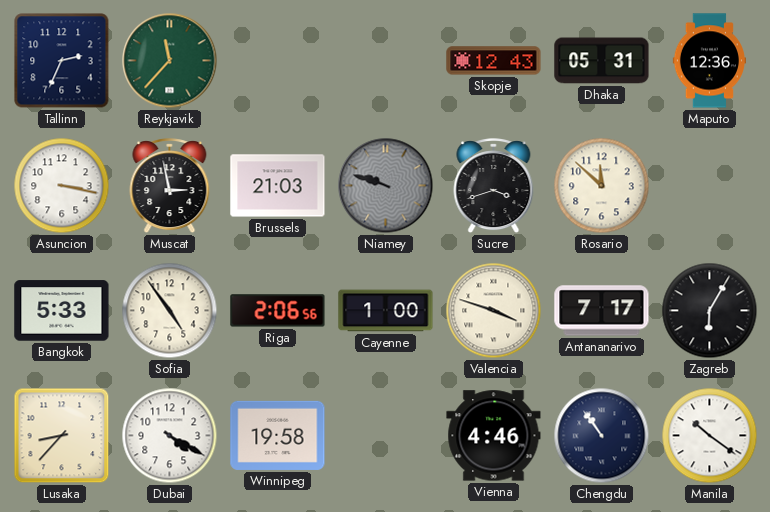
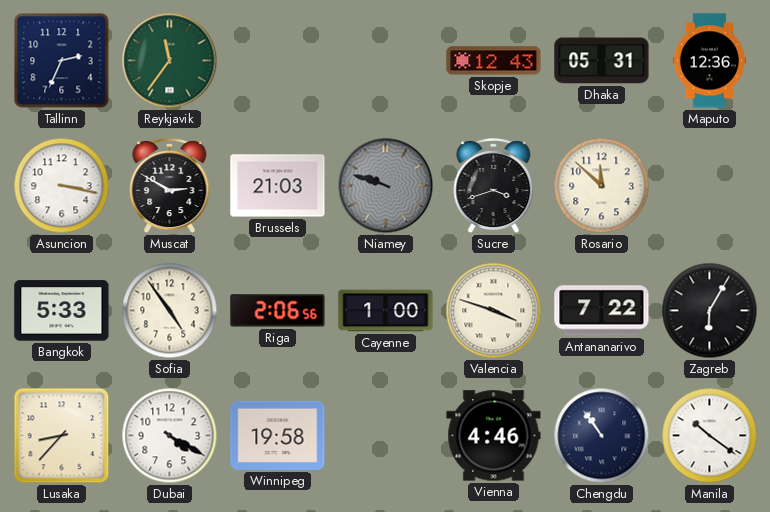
Reykjavik: 11:37 -> 11:36 (170, 61)
Muscat: 2:58 -> 2:50 (170, 186)
Antananarivo: 7:17 -> 7:22 (602, 311)
